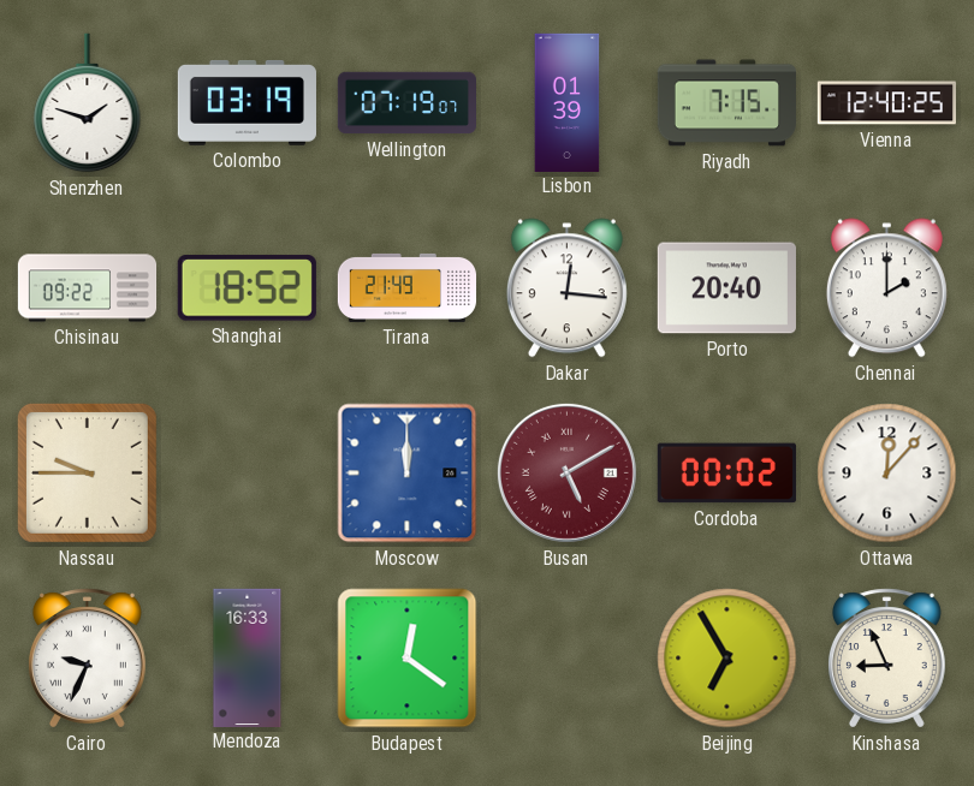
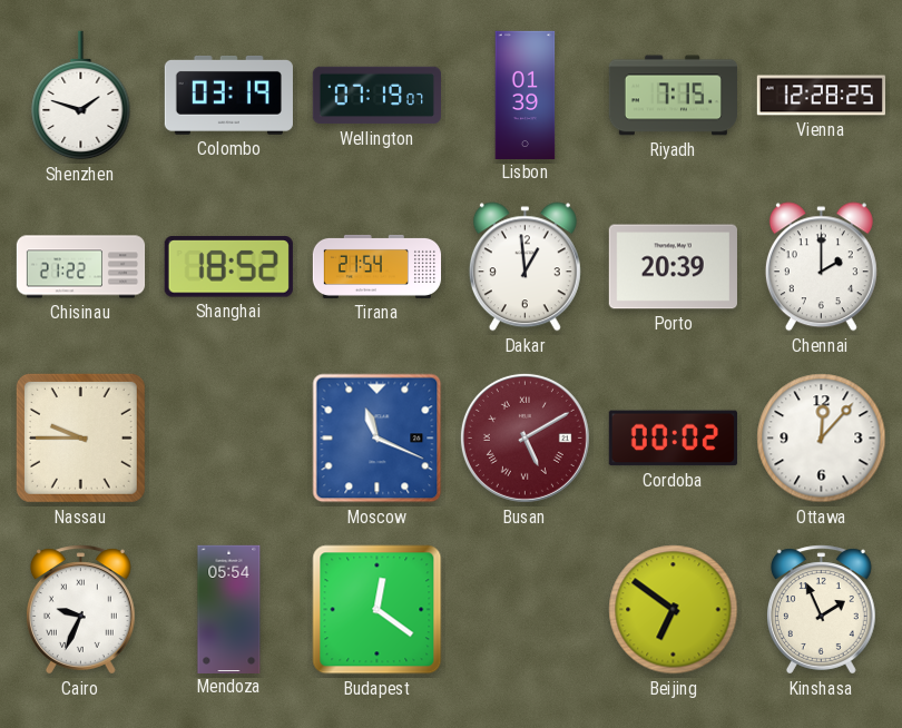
Vienna: 12:40 -> 12:28 (821, 96)
Chisinau: 09:22 -> 21:22 (81, 267)
Tirana: 21:49 -> 21:54 (378, 266)
Dakar: 12:16 -> 12:59 (524, 267)
Porto: 20:40 -> 20:39 (673, 267)
Moscow: 12:00 -> 11:19 (378, 439)
Mendoza: 16:33 -> 05:54 (229, 609)
Beijing: 6:55 -> 6:51 (674, 610)
Kinshasa: 8:56 -> 1:56 (821, 610)
